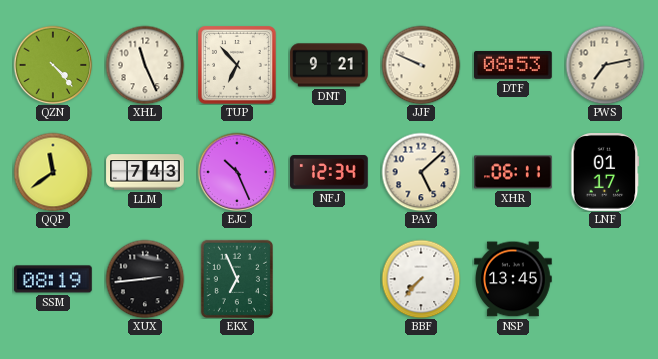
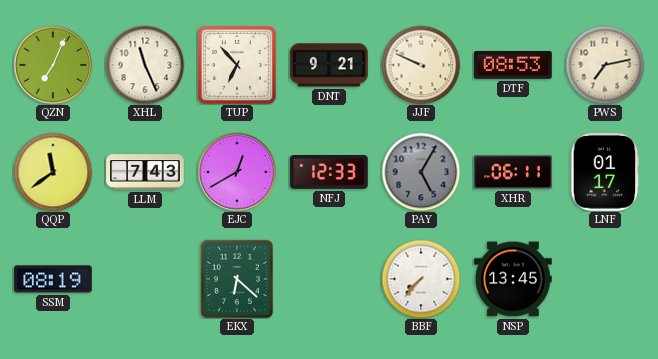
QZN: 4:23 -> 7:04 (53, 65)
EJC: 10:26 -> 12:40 (237, 172)
NFJ: 12:34 -> 12:33 (329, 173)
PAY: 5:08 -> 5:05 (421, 172)
PAY dial: cream -> grey (421, 172)
XUX: 2:44 -> none (145, 279)
EKX: 6:56 -> 6:22 (237, 279)
